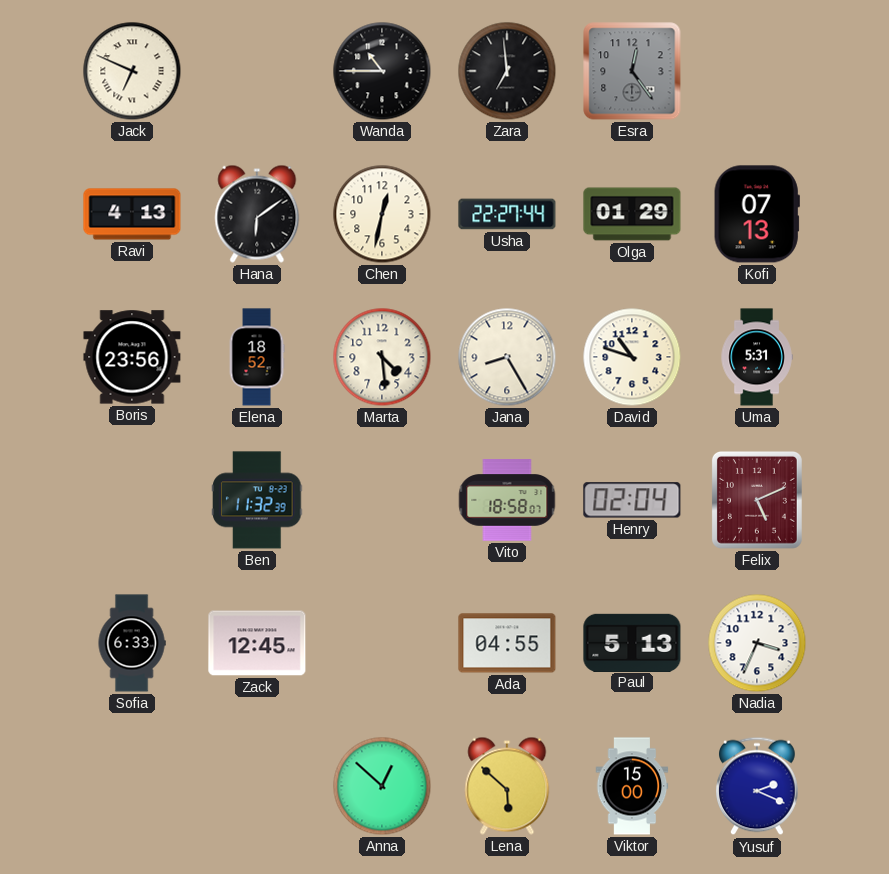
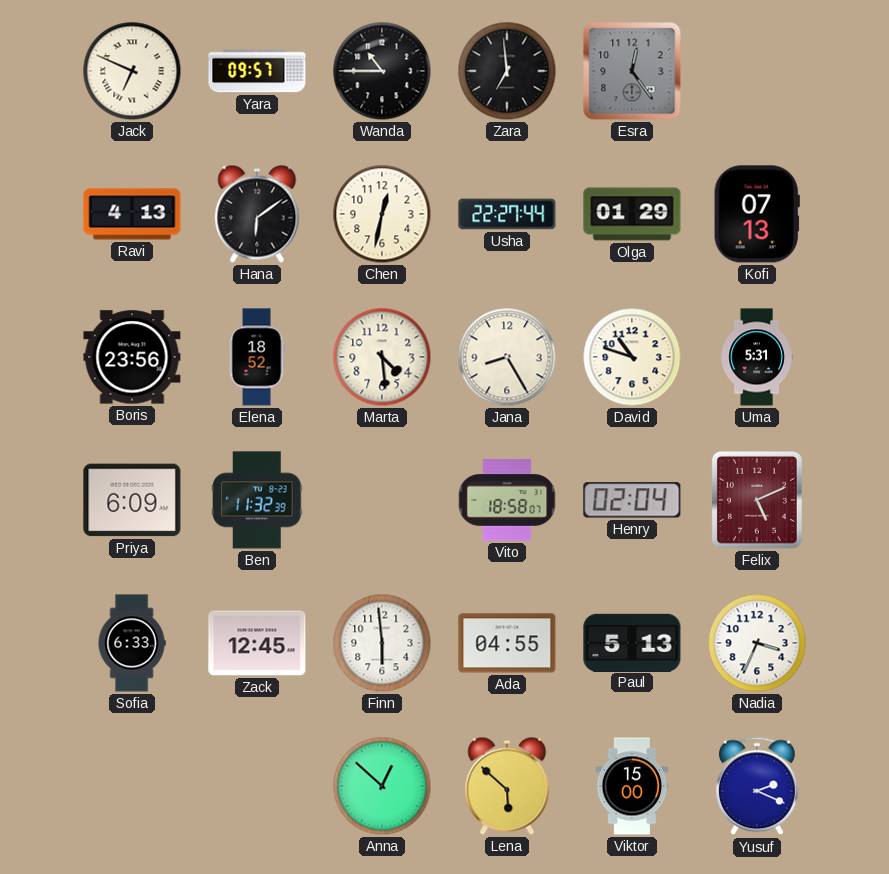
Yara: none -> 09:57 (257, 71)
Priya: none -> 6:09 (132, 500)
Finn: none -> 5:59 (382, 643)
